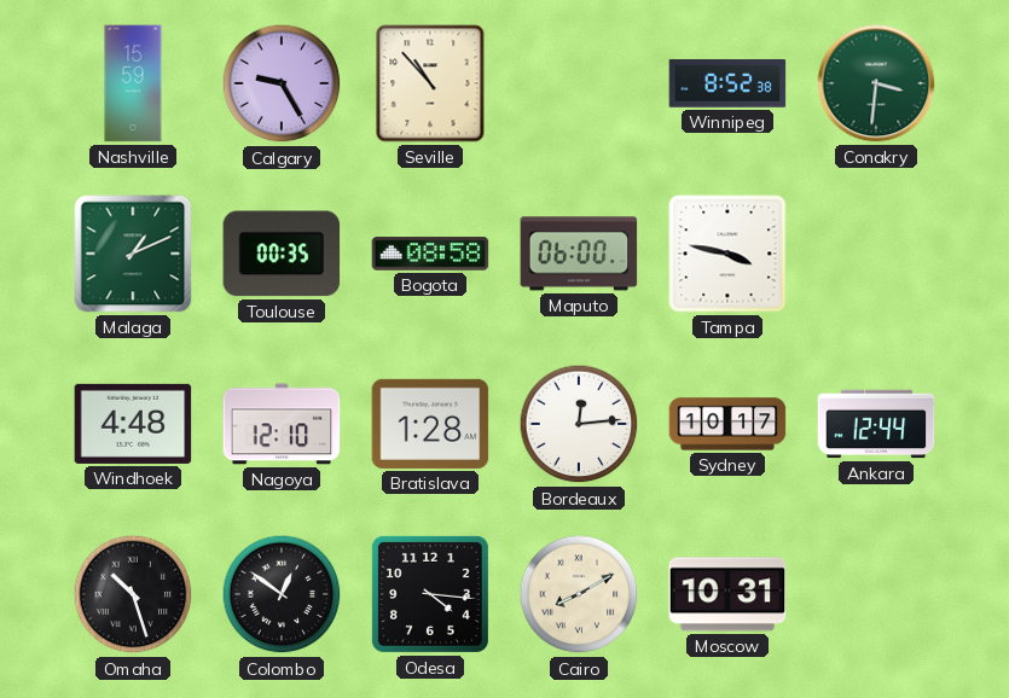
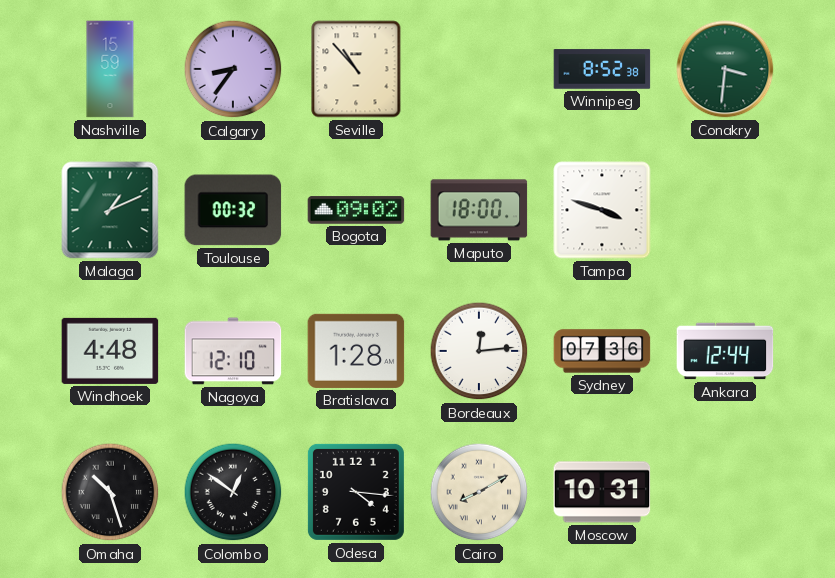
Calgary: 9:25 -> 8:36 (233, 69)
Toulouse: 00:35 -> 00:32 (233, 210)
Bogota: 08:58 -> 09:02 (356, 210)
Maputo: 06:00 -> 18:00 (479, 210)
Tampa: 3:47 -> 3:48 (602, 210)
Sydney: 10:17 -> 07:36 (602, 351)
